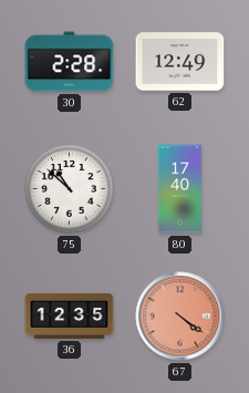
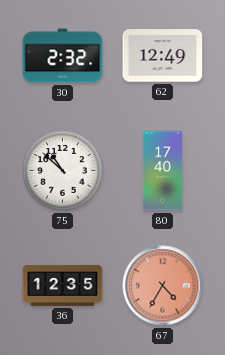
30: 2:28 -> 2:32 (63, 56)
67: 4:21 -> 4:35 (163, 286)
